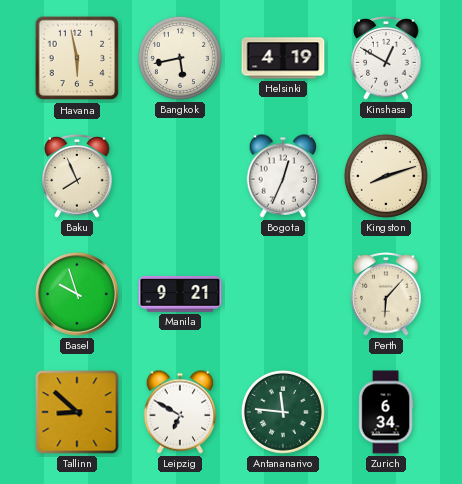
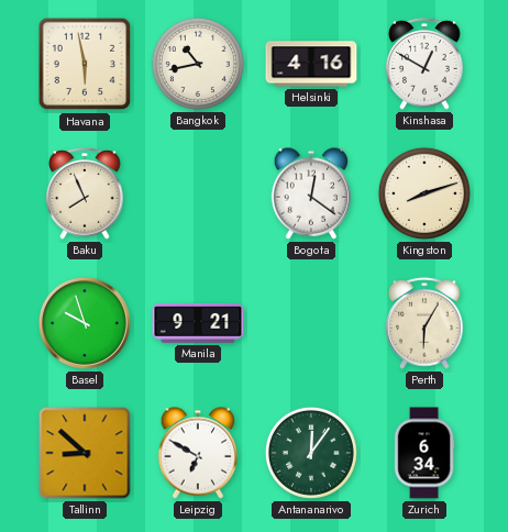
Bangkok: 5:43 -> 10:43 (198, 64)
Helsinki: 4:19 -> 4:16 (311, 64)
Bogota: 12:34 -> 12:21 (311, 193)
Perth: 6:07 -> 6:05 (424, 323)
Antananarivo: 11:46 -> 12:06 (311, 453)
